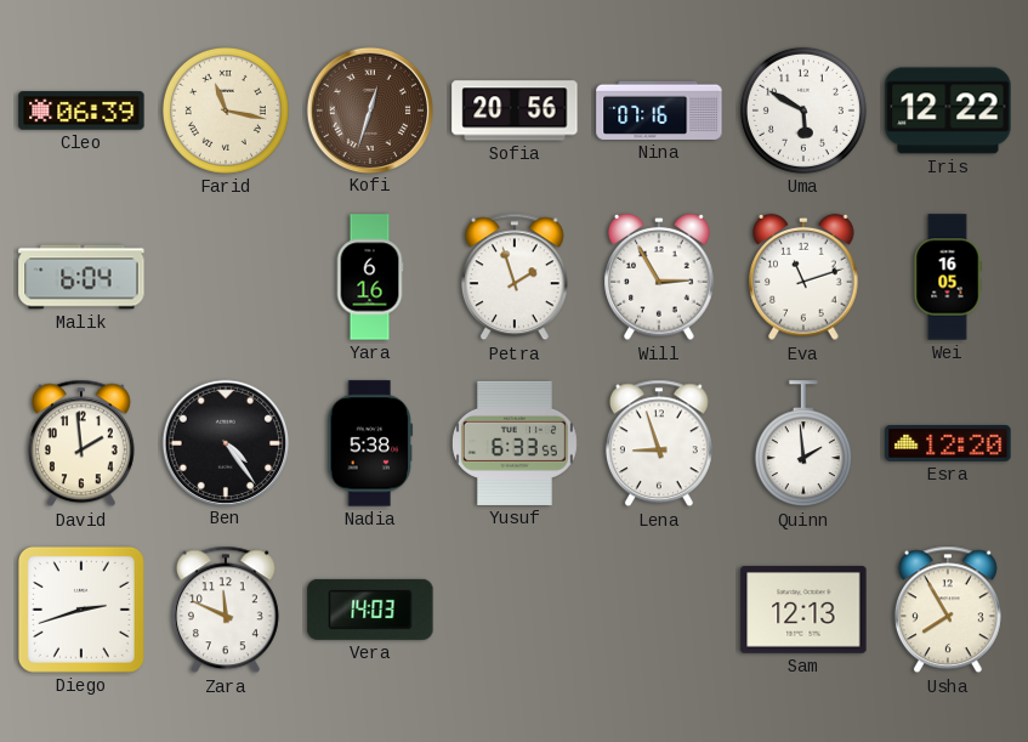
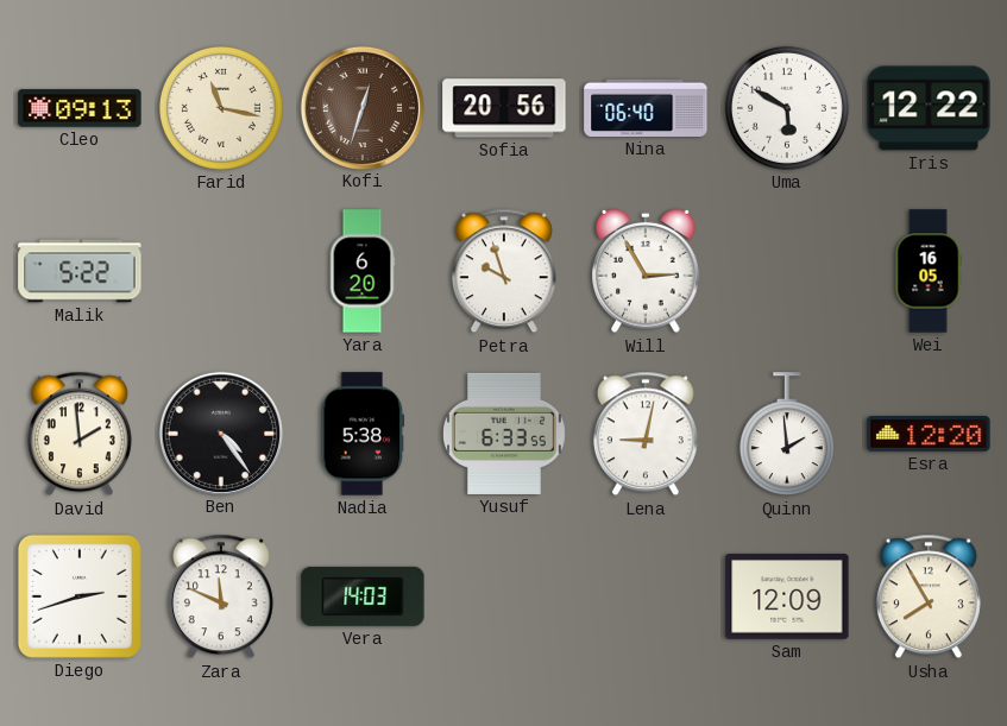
Cleo: 06:39 -> 09:13 (80, 108)
Nina: 07:16 -> 06:40 (646, 108)
Malik: 6:04 -> 5:22 (80, 271)
Yara: 6:16 -> 6:20 (363, 271)
Petra: 1:57 -> 9:57 (504, 271)
Eva: 11:12 -> none (803, 277)
Lena: 8:57 -> 9:02 (646, 434)
Sam: 12:13 -> 12:09 (787, 596)
